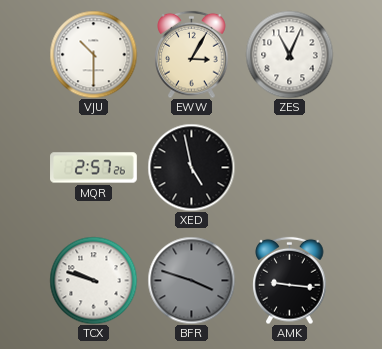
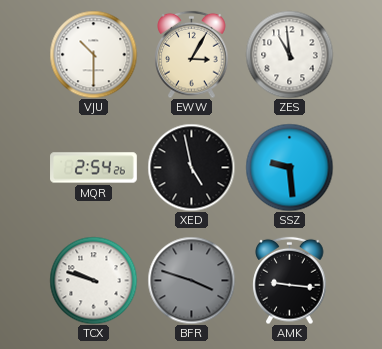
ZES: 11:04 -> 10:59 (289, 54)
MQR: 2:57 -> 2:54 (94, 168)
SSZ: none -> 9:29 (289, 167)
